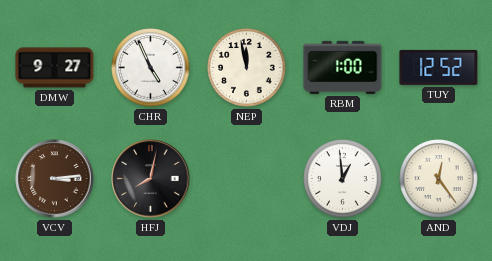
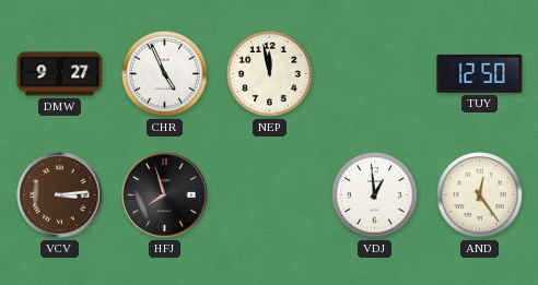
RBM: 1:00 -> none (343, 67)
TUY: 12:52 -> 12:50 (480, 73)
HFJ: 8:02 -> 7:57 (165, 195)
